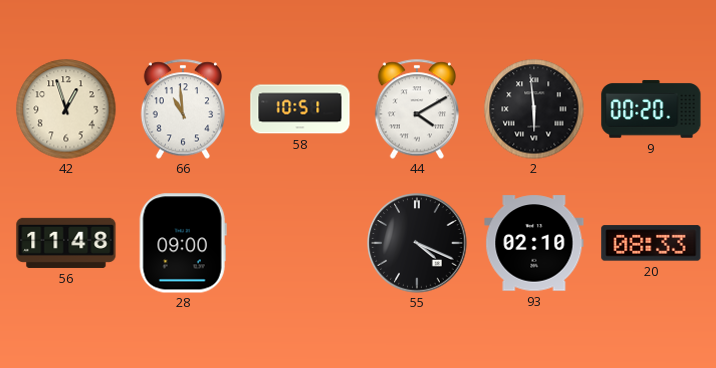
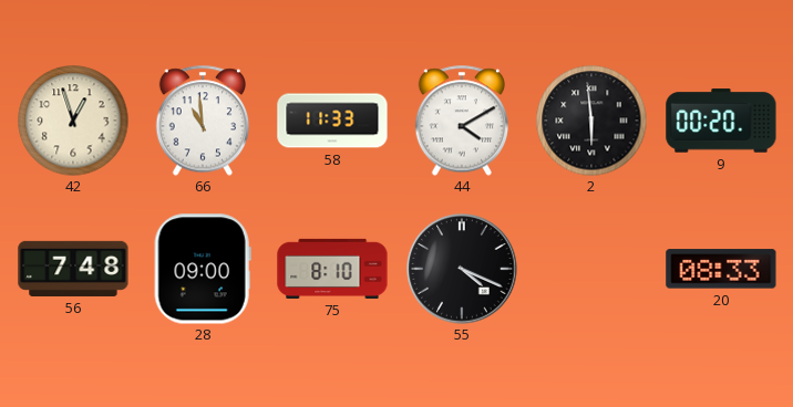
58: 10:51 -> 11:33 (332, 121)
56: 11:48 -> 7:48 (73, 269)
75: none -> 8:10 (332, 269)
93: 02:10 -> none (534, 243)
